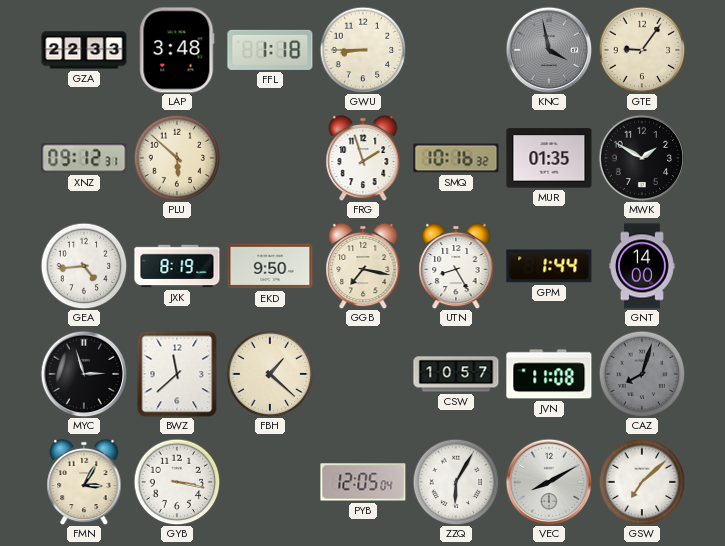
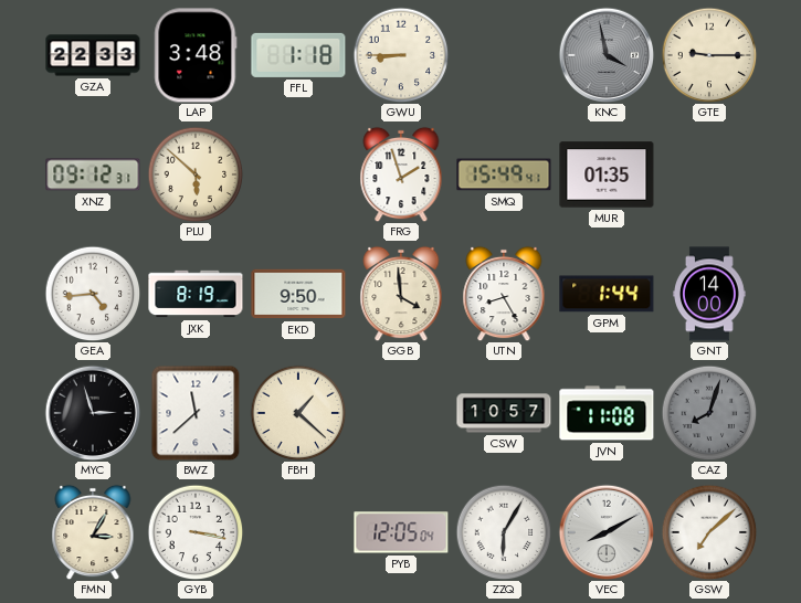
GTE: 9:06 -> 9:15 (709, 55)
SMQ: 10:16 -> 15:49 (504, 174)
MWK: 1:50 -> none (642, 158)
GGB: 7:17 -> 3:59 (401, 294)
